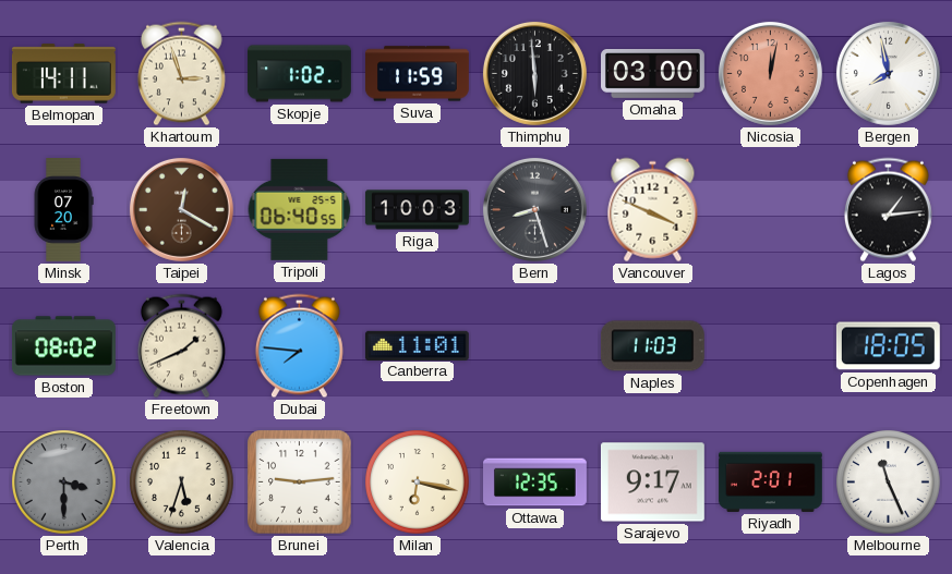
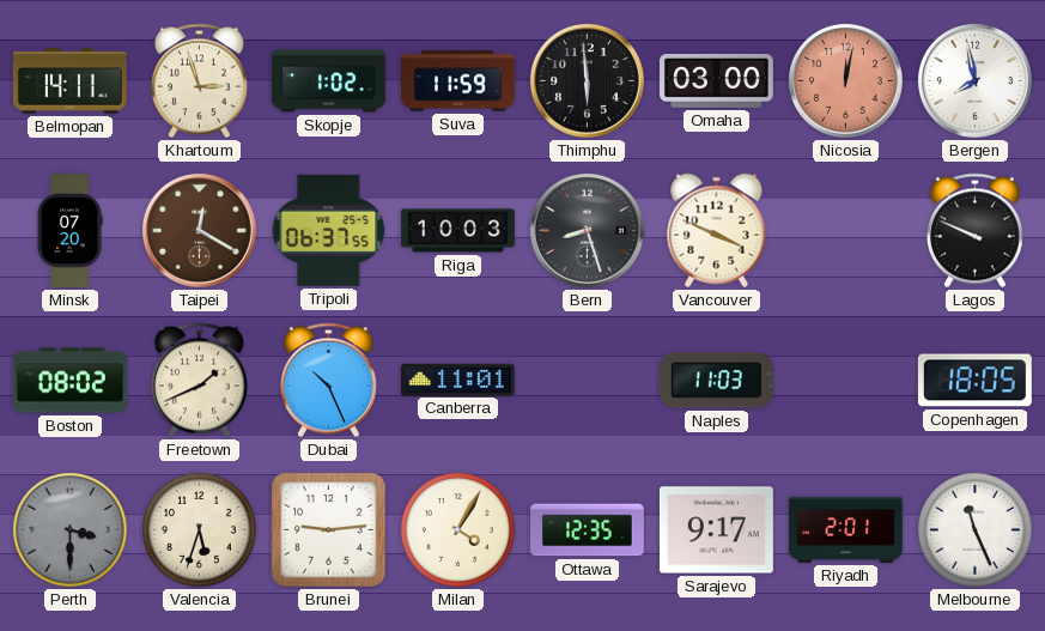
Tripoli: 06:40 -> 06:37 (329, 230)
Lagos: 1:14 -> 9:49 (974, 231)
Dubai: 7:46 -> 10:26 (328, 381)
Milan: 6:17 -> 4:05 (458, 530)
